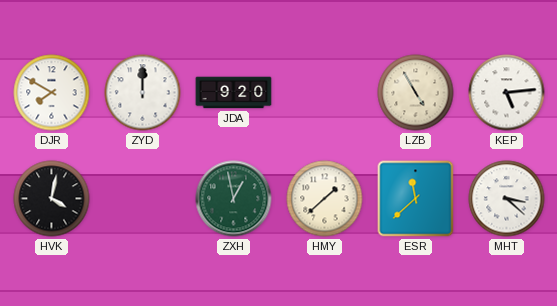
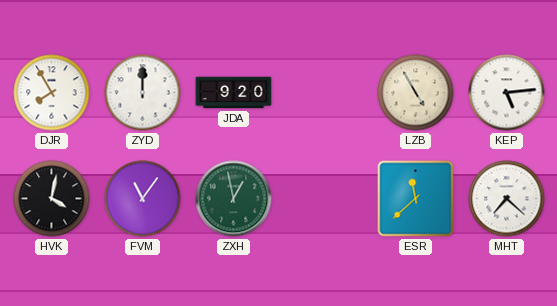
DJR: 7:50 -> 7:55 (52, 93)
FVM: none -> 11:06 (143, 199)
HMY: 1:38 -> none (325, 199)
MHT: 3:22 -> 7:22 (507, 199)
